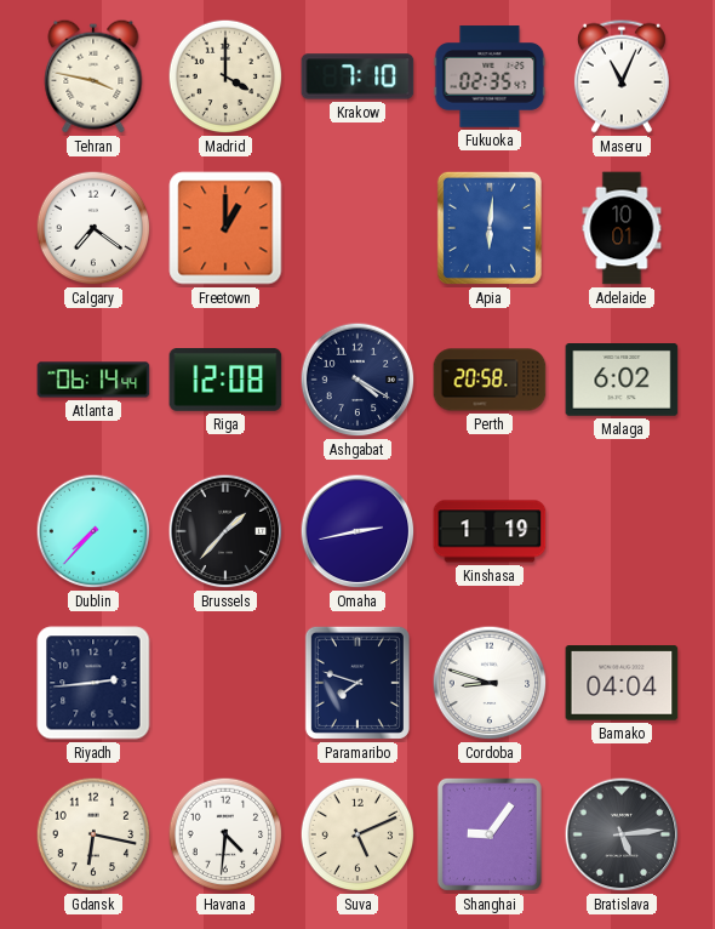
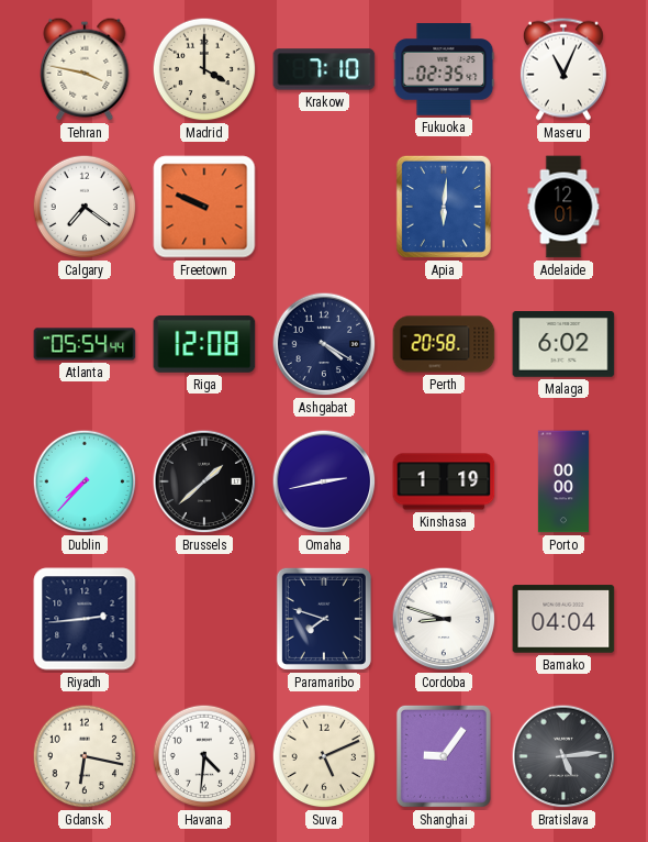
Freetown: 1:00 -> 9:49 (204, 207)
Adelaide: 10:01 -> 12:01 (563, 207)
Atlanta: 06:14 -> 05:54 (85, 344)
Brussels: 1:37 -> 1:38 (204, 481)
Porto: none -> 00:00 (563, 481)
